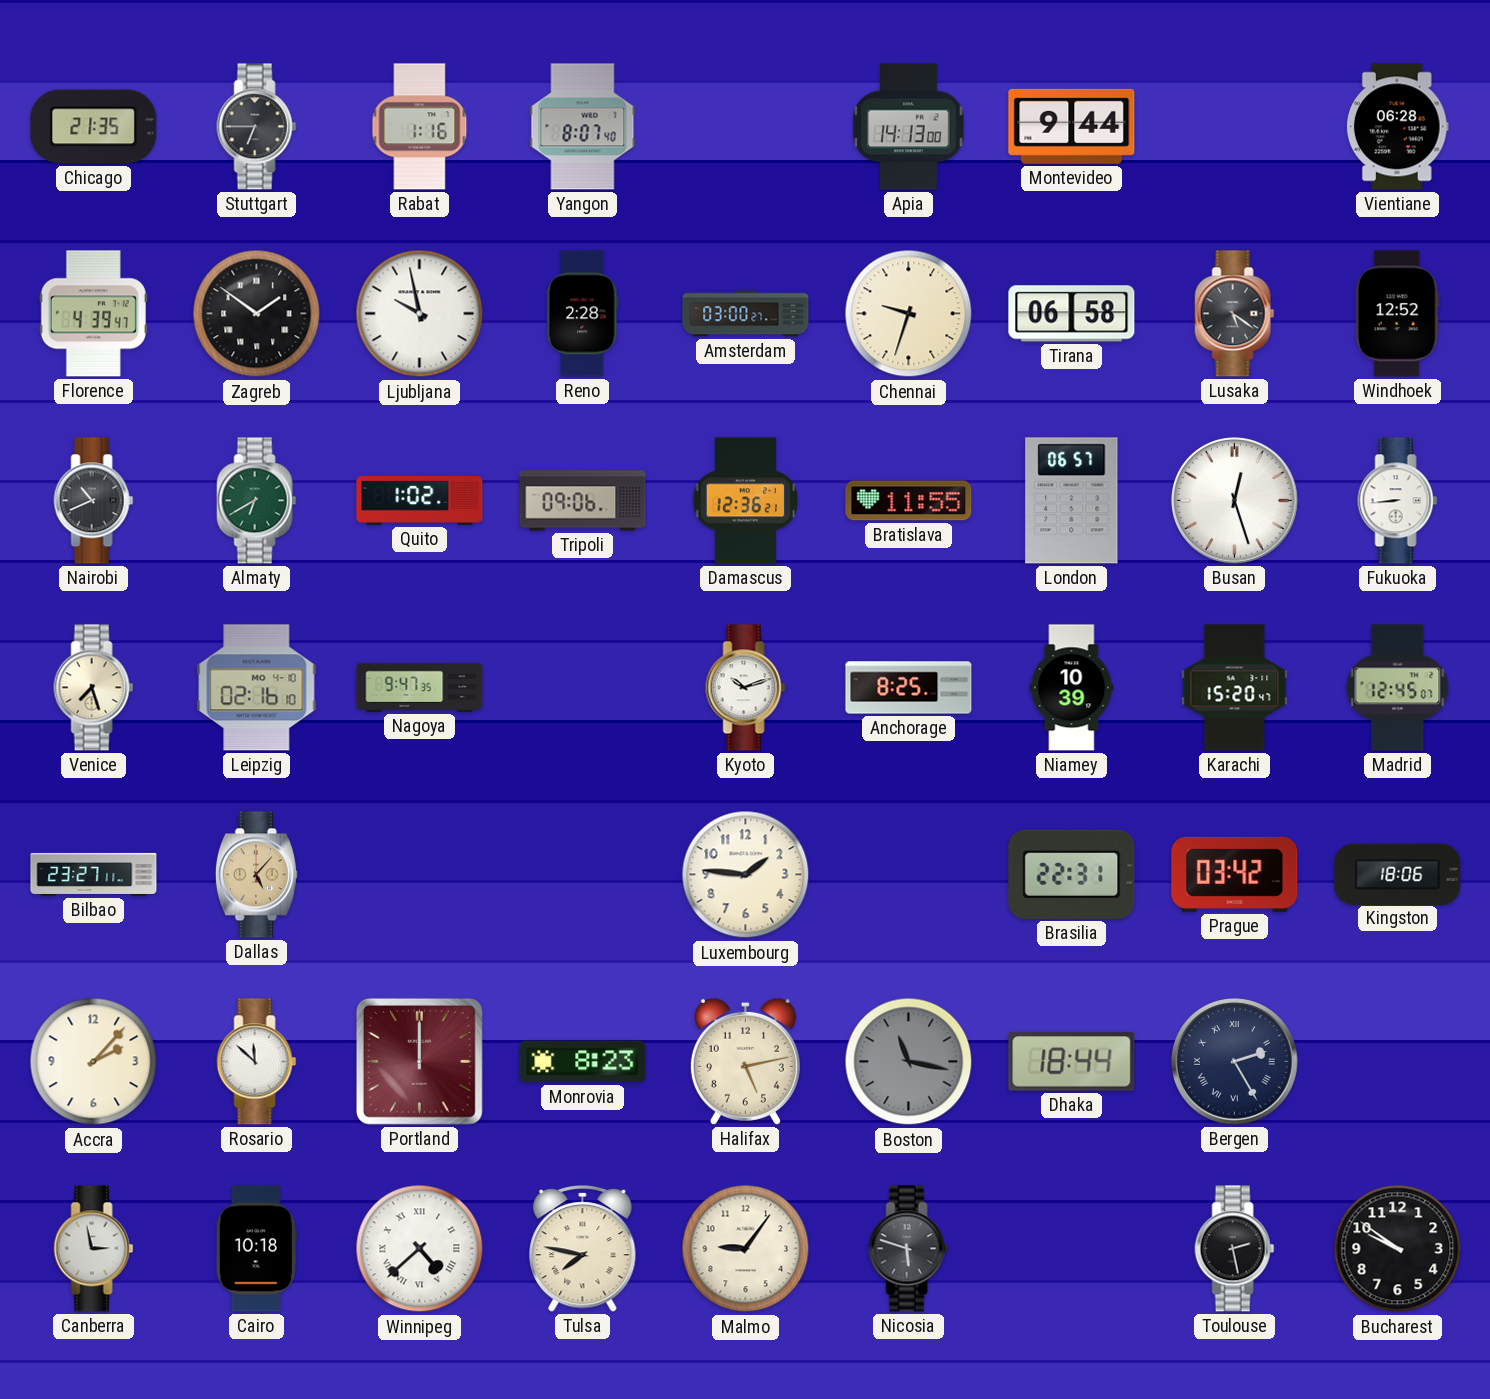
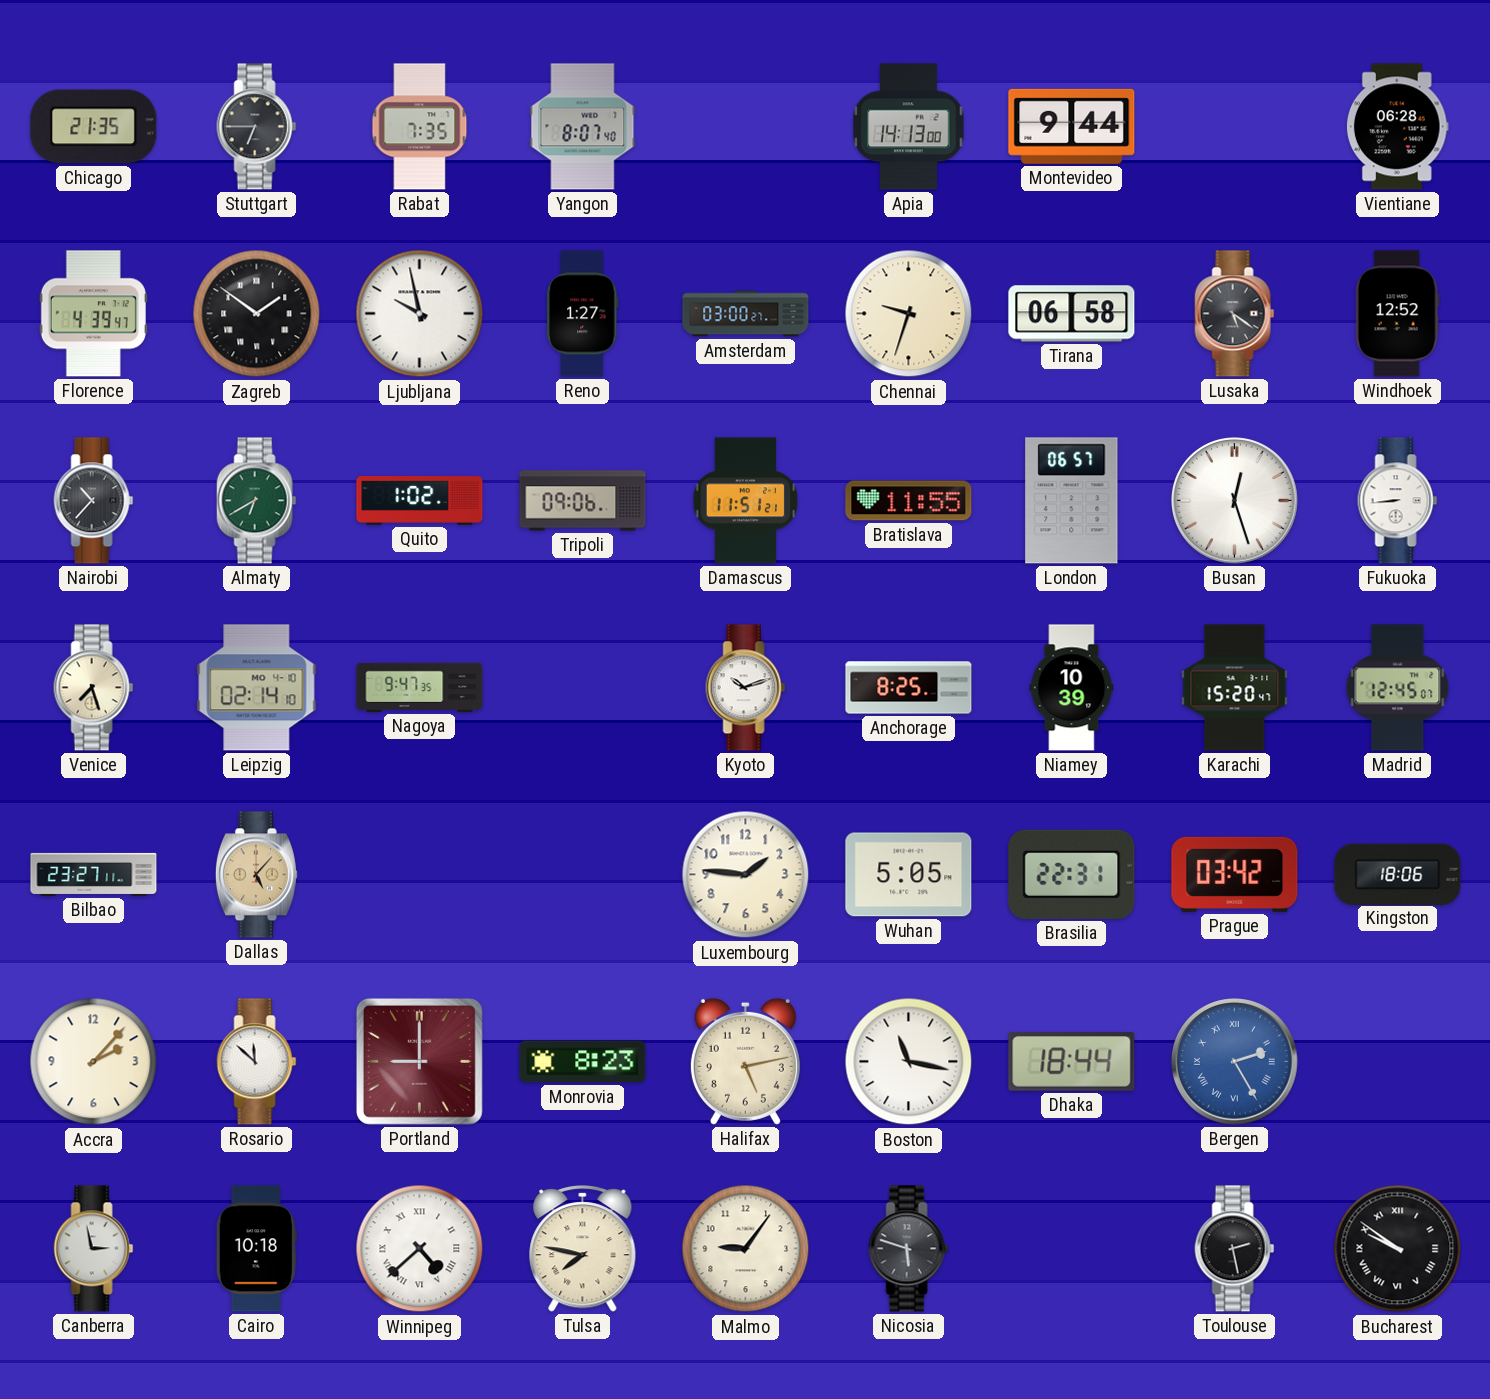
Rabat: 1:16 -> 7:35 (420, 127)
Reno: 2:28 -> 1:27 (583, 314)
Nairobi: 10:41 -> 10:37 (94, 501)
Damascus: 12:36 -> 11:51 (746, 501)
Leipzig: 02:16 -> 02:14 (257, 688)
Wuhan: none -> 5:05 (909, 875)
Portland: 12:00 -> 9:00 (419, 1061)
Boston dial: grey -> white (909, 1062)
Bergen dial: navy -> blue (1235, 1062)
Bucharest numerals: Arabic -> Roman (1398, 1249)
